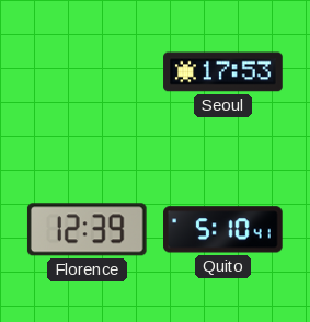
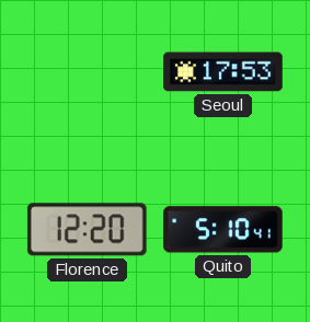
Florence: 12:39 -> 12:20 (87, 230)
